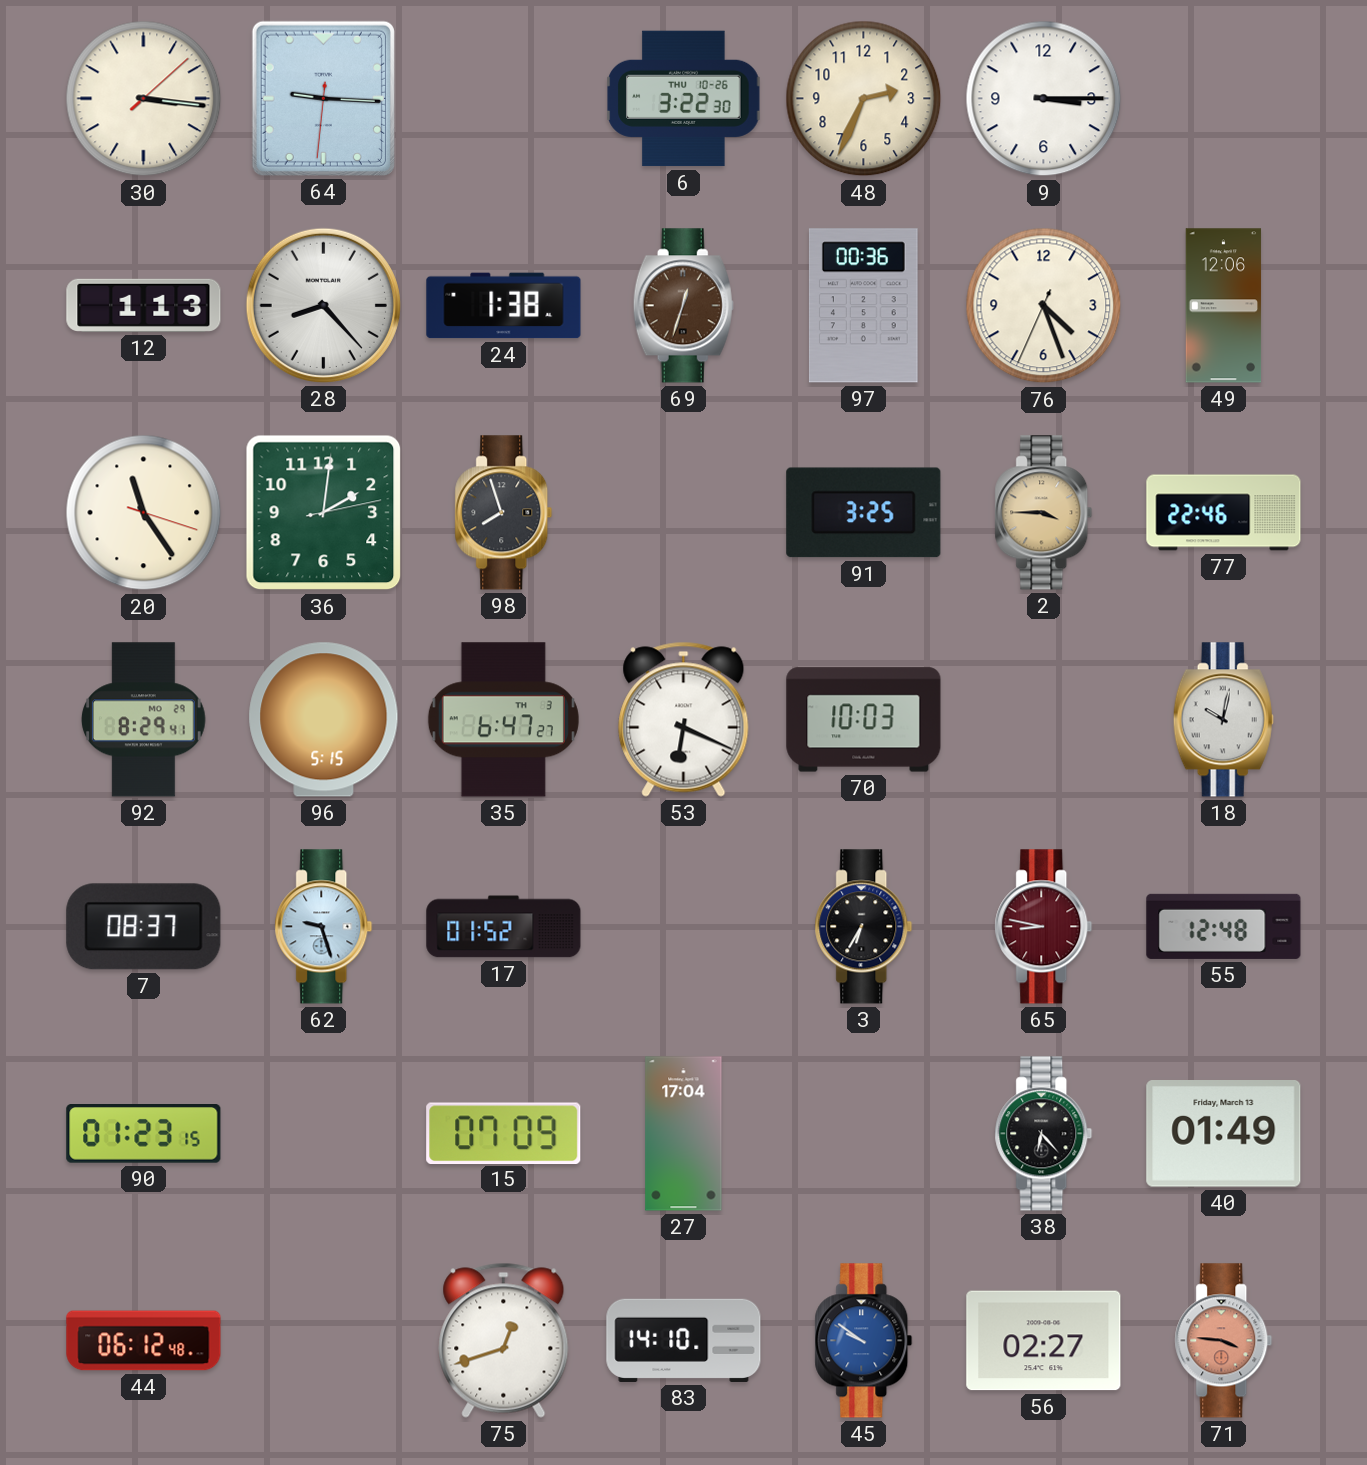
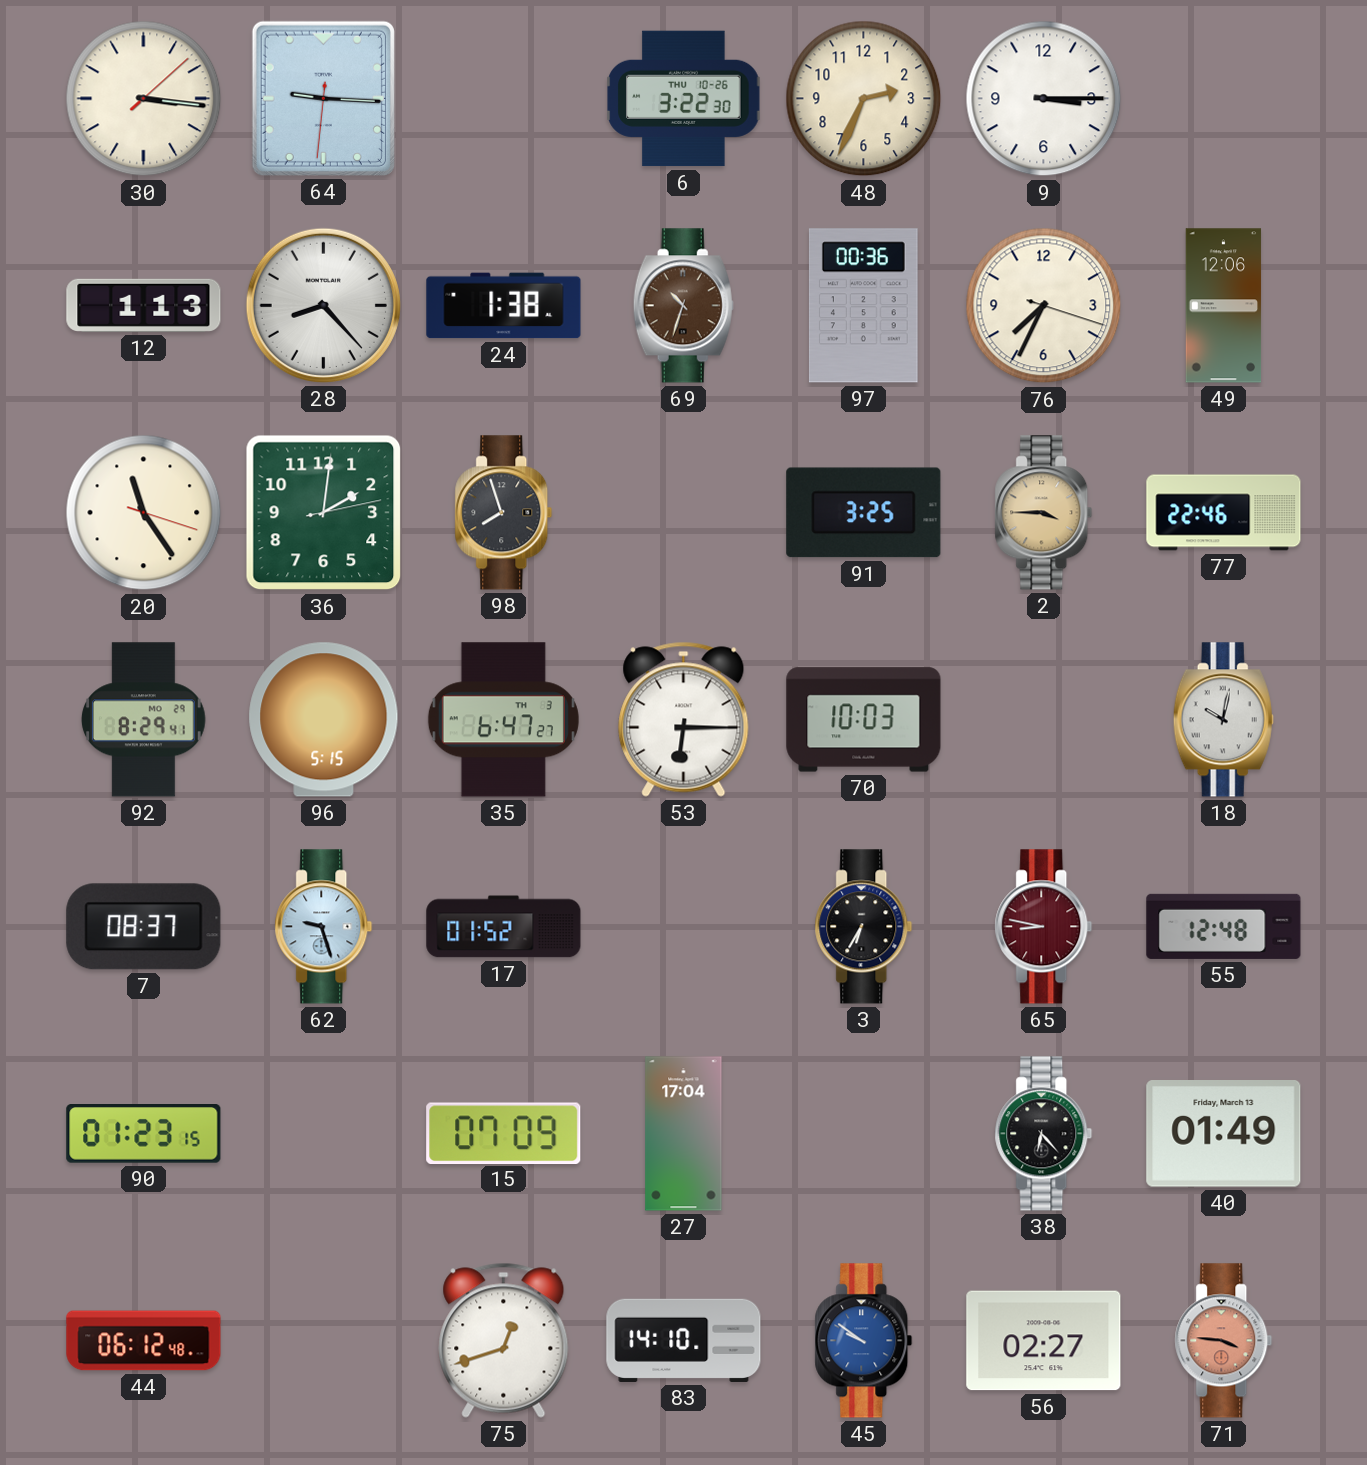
69: 12:33 -> 10:33 (683, 306)
76: 4:26 -> 7:34 (1044, 306)
53: 6:19 -> 6:15 (684, 719)
